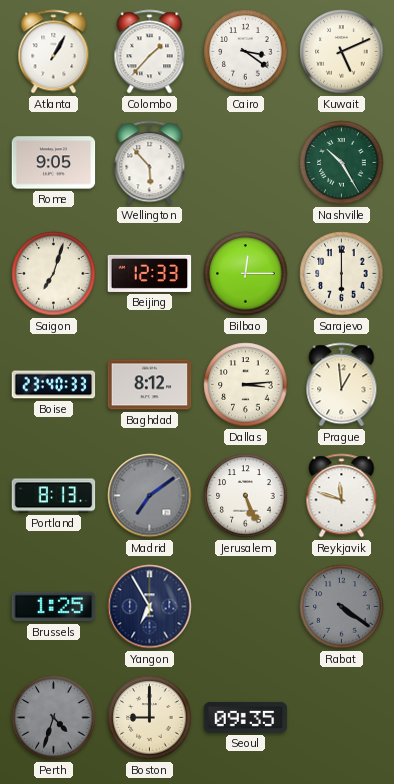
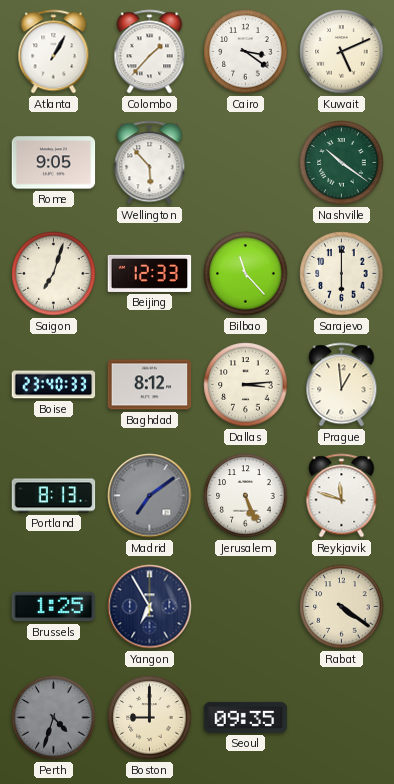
Nashville: 10:25 -> 10:21 (342, 163)
Bilbao: 12:15 -> 11:23 (246, 274)
Rabat dial: grey -> cream (342, 607)
